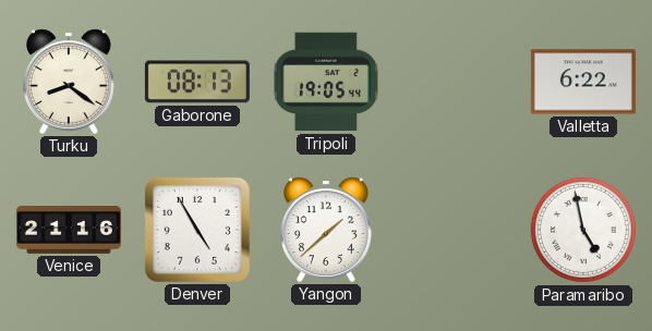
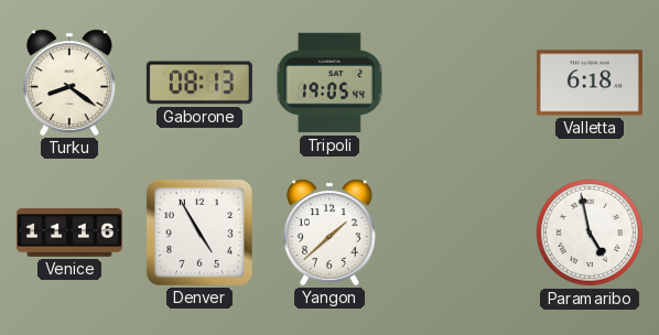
Valletta: 6:22 -> 6:18 (590, 83)
Venice: 21:16 -> 11:16 (69, 234)
